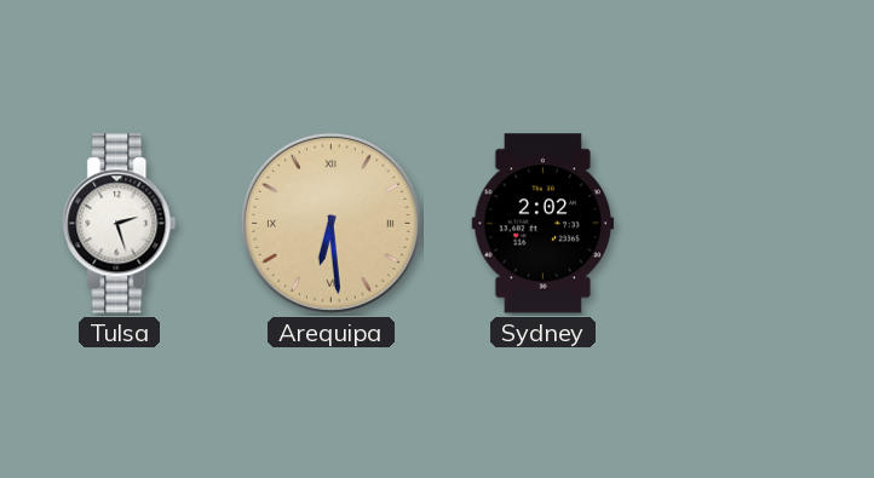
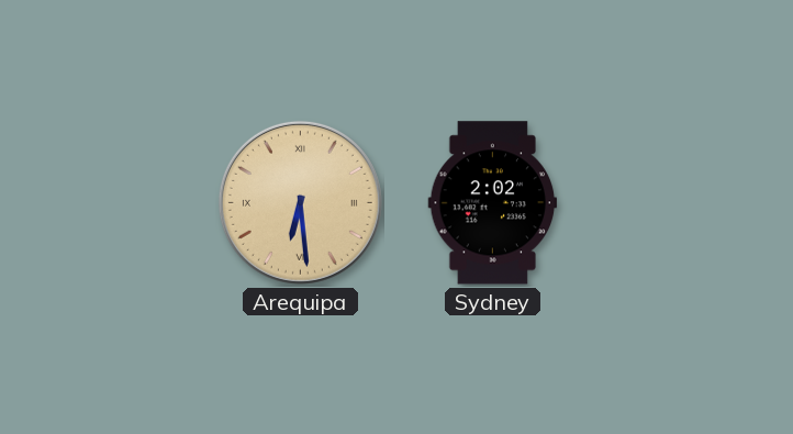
Tulsa: 2:27 -> none (120, 224)
